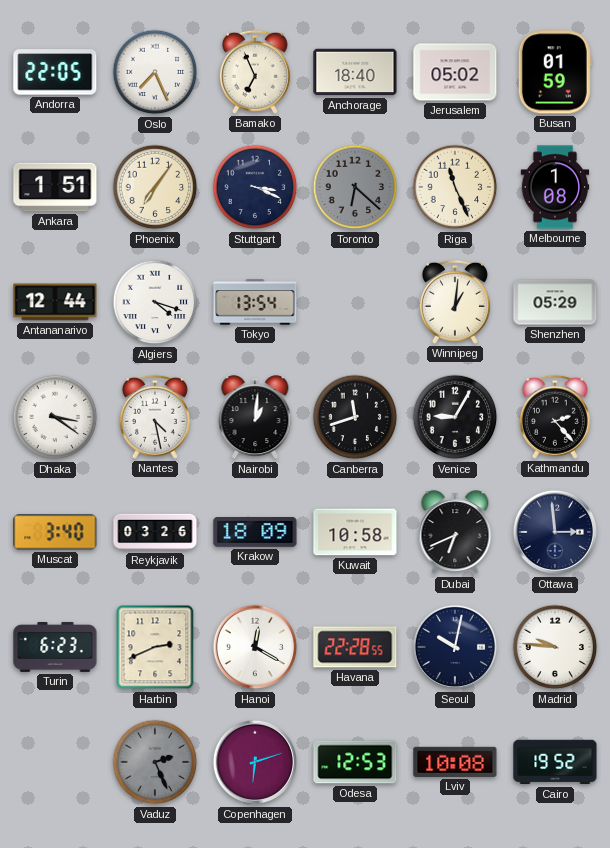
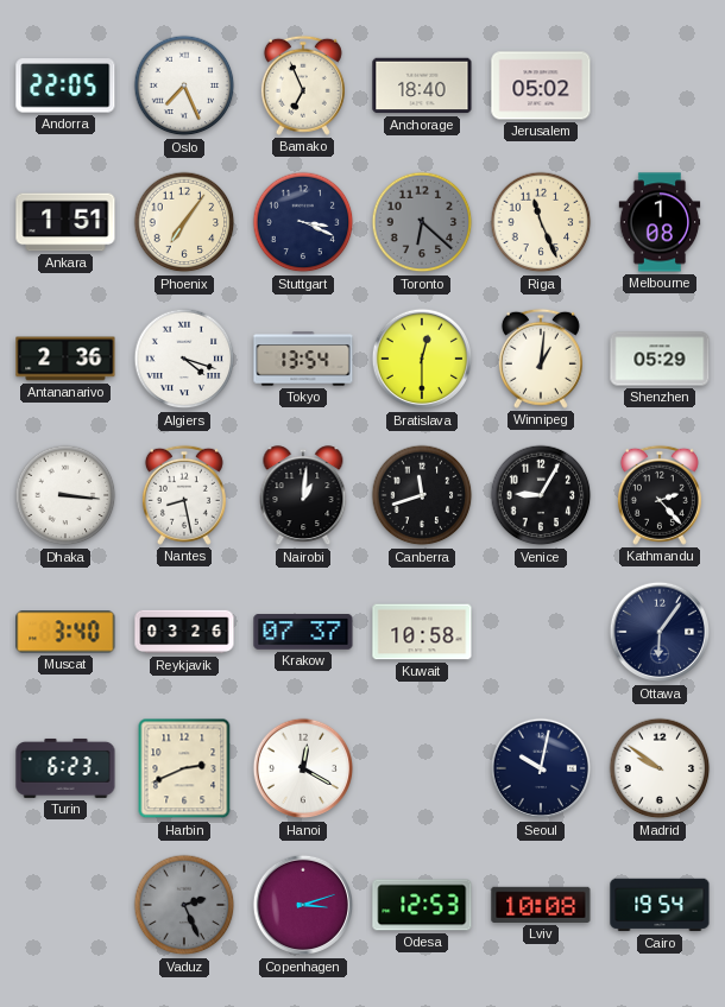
Busan: 01:59 -> none (555, 72)
Antananarivo: 12:44 -> 2:36 (65, 359)
Bratislava: none -> 12:30 (422, 359)
Dhaka: 3:21 -> 3:16 (65, 495)
Nantes: 4:28 -> 8:28 (184, 495)
Krakow: 18:09 -> 07:37 (303, 633)
Dubai: 6:41 -> none (455, 533)
Ottawa: 2:59 -> 6:06 (660, 632)
Havana: 22:28 -> none (355, 647)
Madrid: 9:46 -> 9:51 (660, 768)
Copenhagen: 6:12 -> 3:12 (303, 905)
Cairo: 19:52 -> 19:54 (660, 905)
